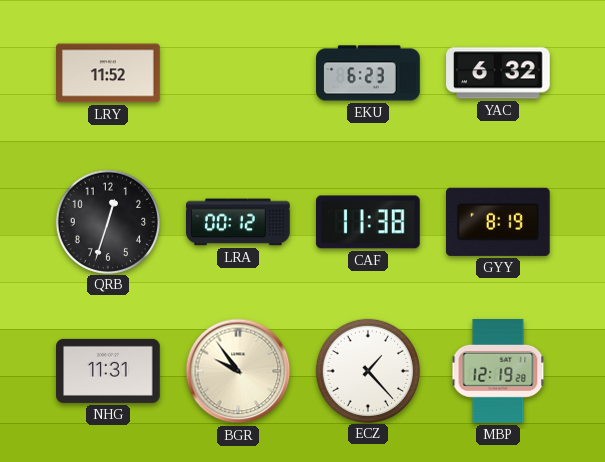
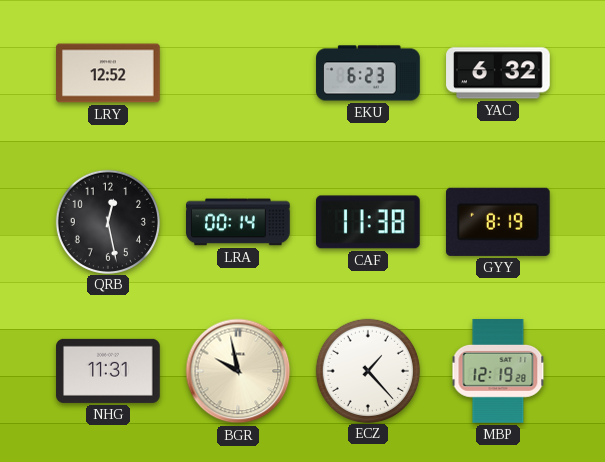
LRY: 11:52 -> 12:52 (108, 73)
QRB: 12:33 -> 12:28 (107, 221)
LRA: 00:12 -> 00:14 (238, 222)
BGR: 9:54 -> 9:58 (238, 371)
